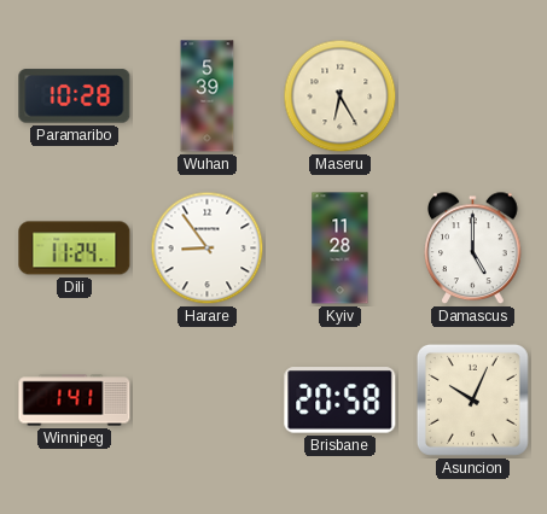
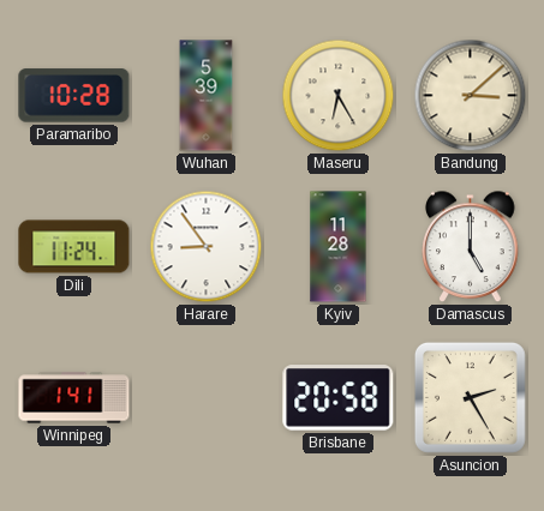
Bandung: none -> 3:08 (471, 96)
Asuncion: 10:04 -> 2:25 (470, 397)
